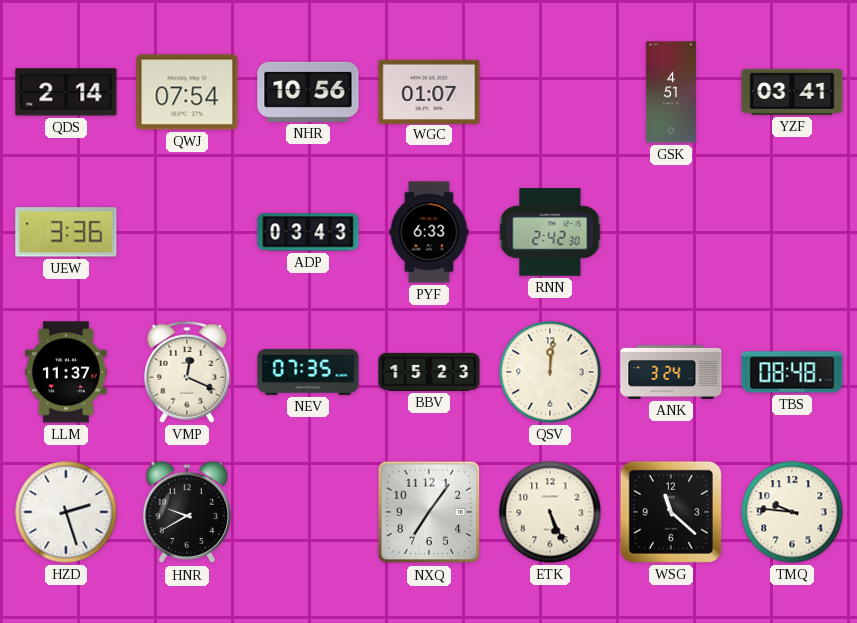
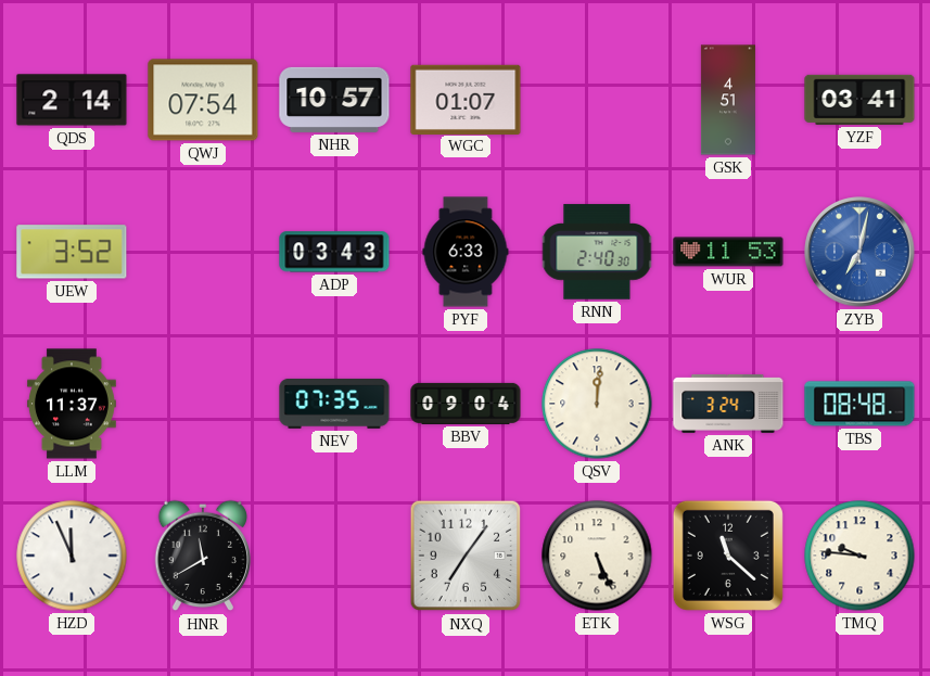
NHR: 10:56 -> 10:57 (334, 100)
UEW: 3:36 -> 3:52 (72, 252)
RNN: 2:42 -> 2:40 (597, 252)
WUR: none -> 11:53 (728, 252)
ZYB: none -> 7:02 (859, 252)
VMP: 12:19 -> none (187, 372)
BBV: 15:23 -> 09:04 (466, 404)
HZD: 2:27 -> 11:56 (72, 556)
HNR: 9:40 -> 11:40 (203, 556)
